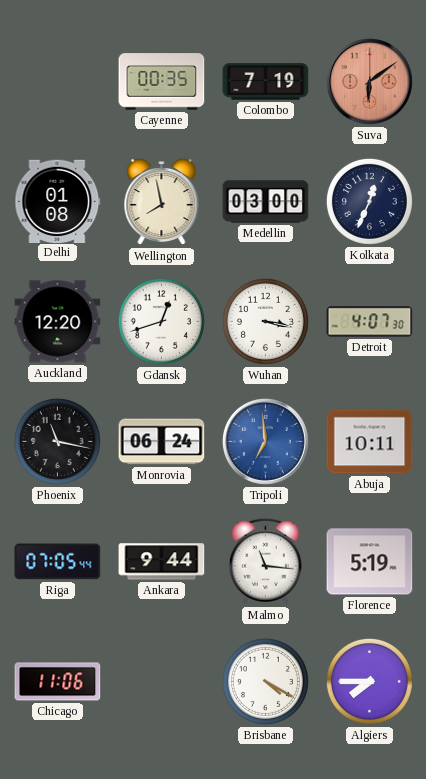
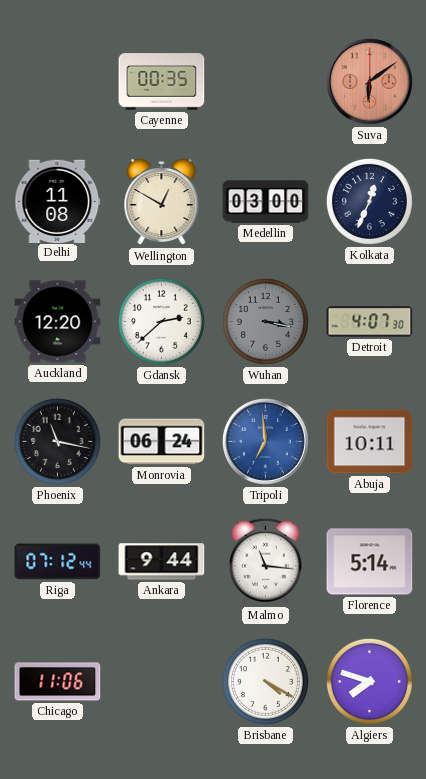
Colombo: 7:19 -> none (266, 82)
Delhi: 01:08 -> 11:08 (58, 201)
Wellington: 7:58 -> 12:50 (162, 202)
Gdansk: 12:42 -> 2:38 (161, 321)
Wuhan dial: white -> grey (265, 321)
Riga: 07:05 -> 07:12 (58, 562)
Florence: 5:19 -> 5:14 (370, 562)
Algiers: 7:45 -> 7:48 (369, 681)
